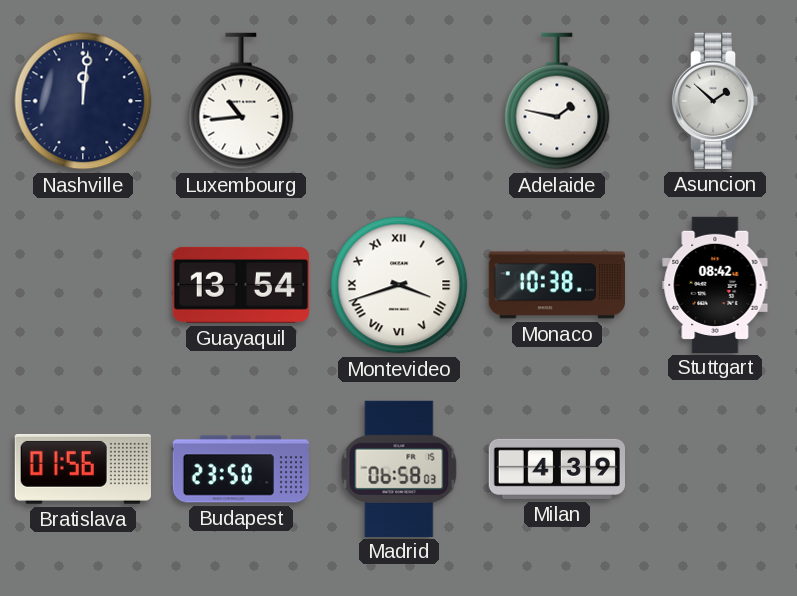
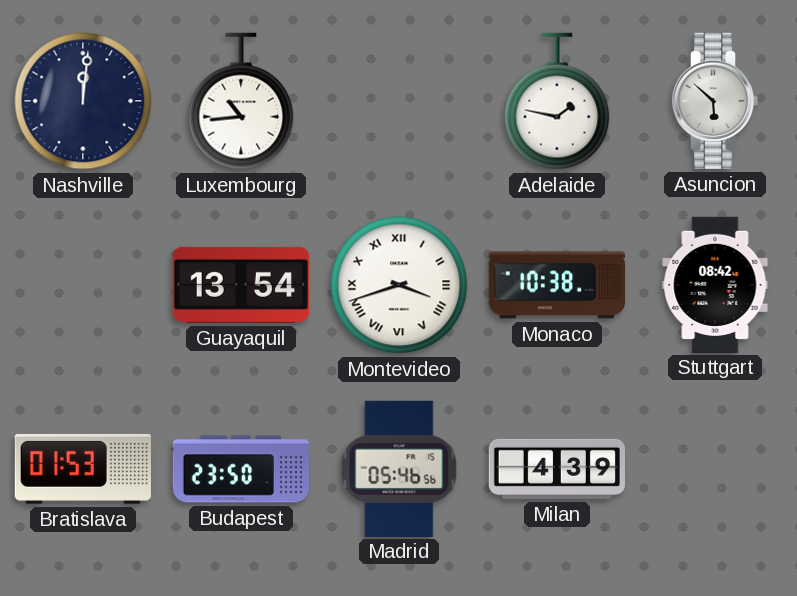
Asuncion: 1:52 -> 5:52 (715, 101)
Bratislava: 01:56 -> 01:53 (83, 469)
Madrid: 06:58 -> 05:46 (399, 468)
